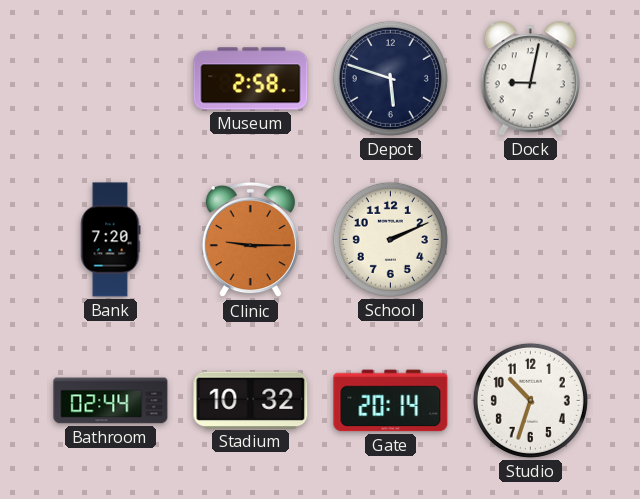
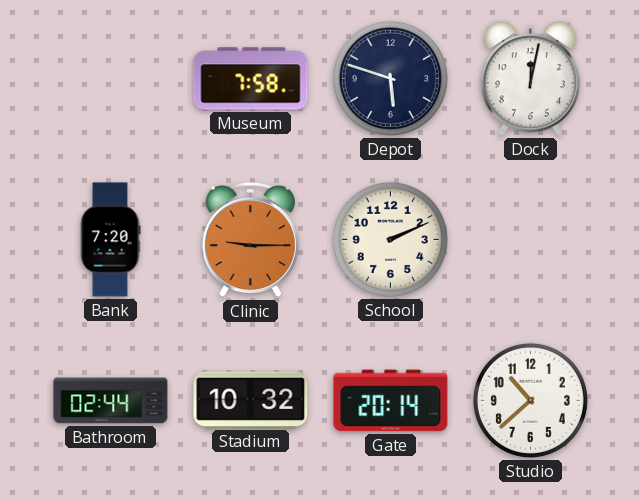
Museum: 2:58 -> 7:58 (251, 79)
Dock: 9:02 -> 12:02 (530, 79)
Studio: 10:33 -> 10:38 (530, 400)
